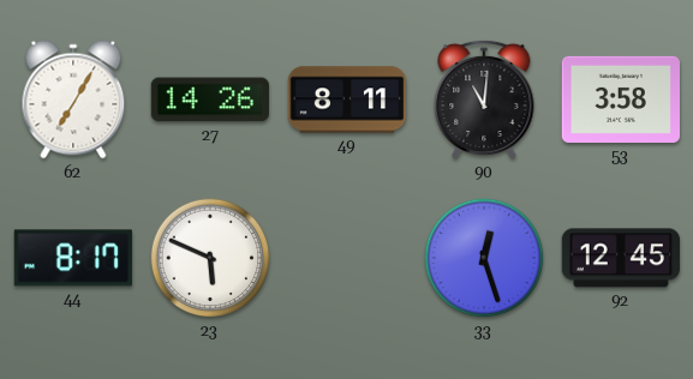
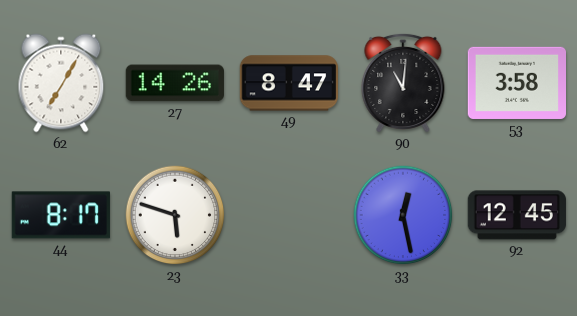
49: 8:11 -> 8:47 (288, 83)
23: 5:49 -> 5:48 (175, 215)
33: 12:27 -> 12:28 (403, 215)
